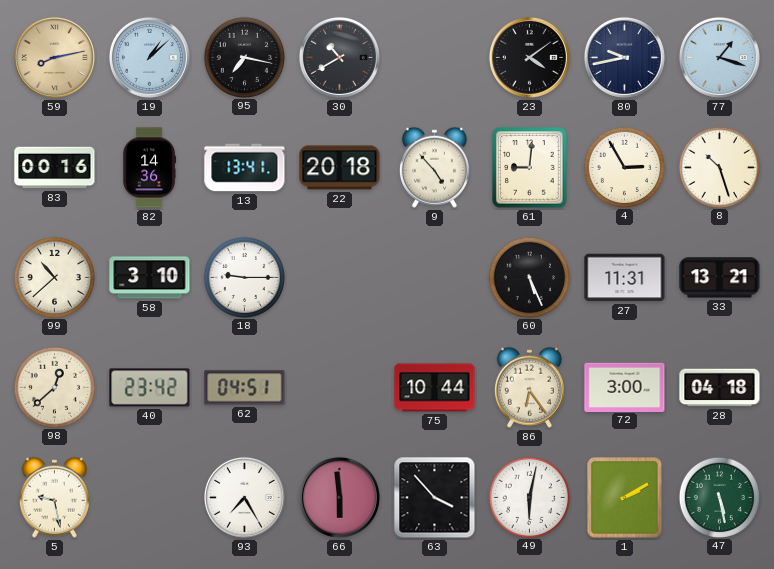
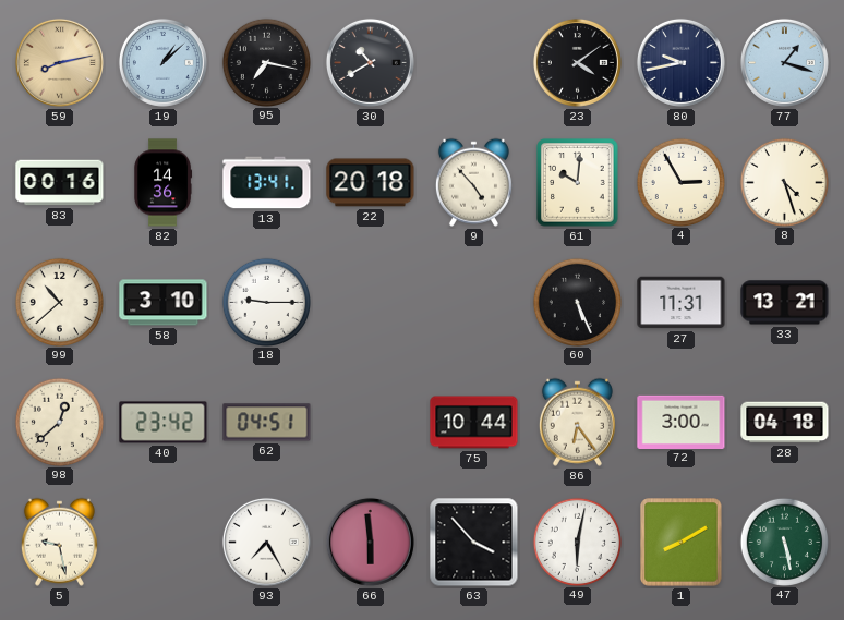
61: 9:01 -> 10:01 (578, 183)
8: 10:27 -> 4:27 (784, 182)
1: 2:10 -> 8:10 (682, 543)
